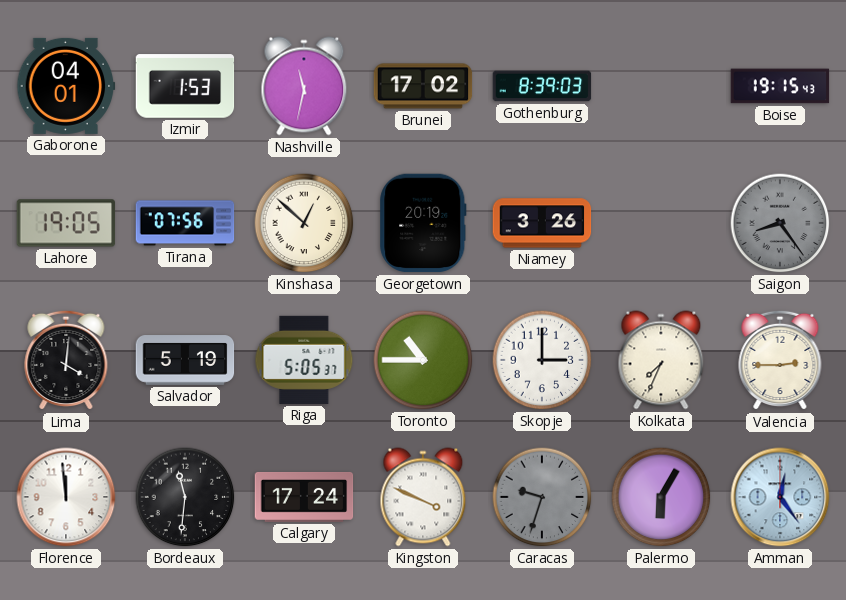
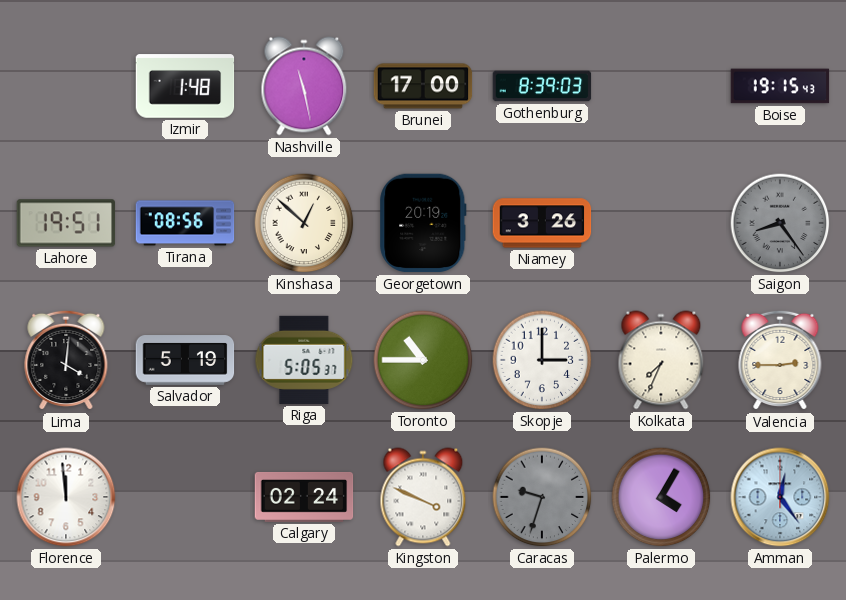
Gaborone: 04:01 -> none (66, 86)
Izmir: 1:53 -> 1:48 (185, 86)
Nashville: 11:32 -> 11:28 (304, 86)
Brunei: 17:02 -> 17:00 (423, 86)
Lahore: 19:05 -> 19:51 (66, 223)
Tirana: 07:56 -> 08:56 (185, 223)
Bordeaux: 11:31 -> none (185, 497)
Calgary: 17:24 -> 02:24 (304, 497)
Palermo: 6:05 -> 4:05 (661, 497)
